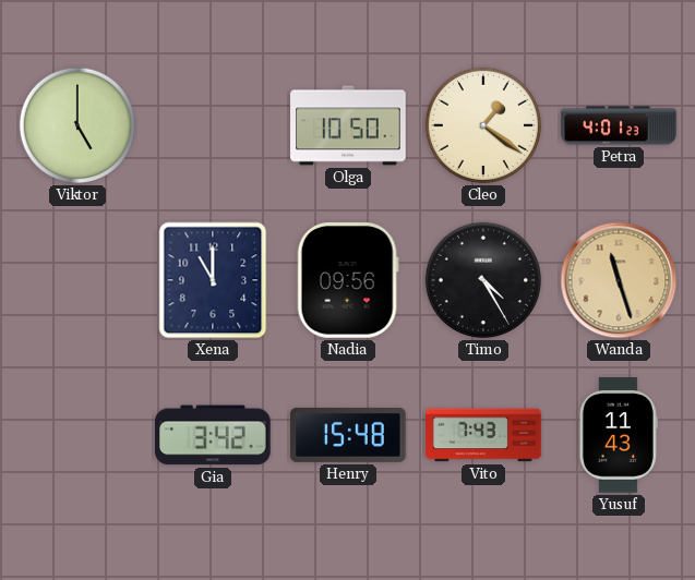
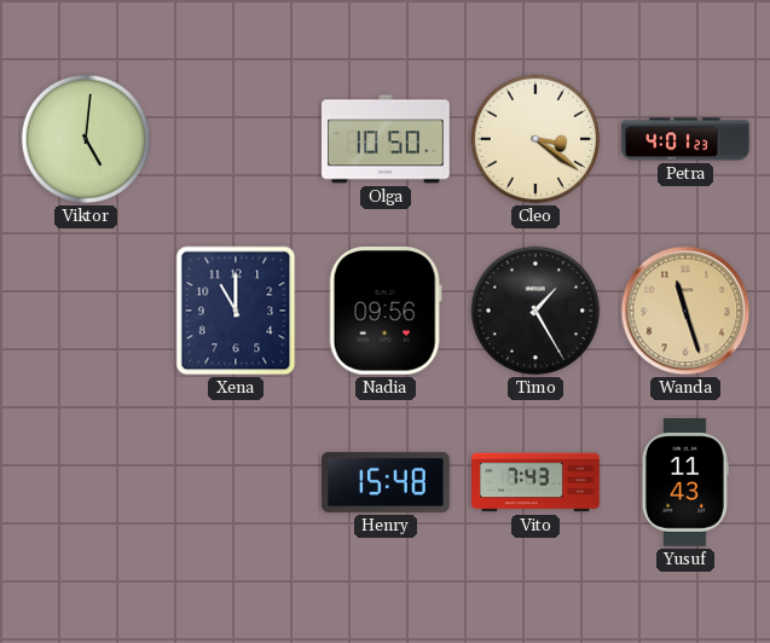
Viktor: 5:00 -> 5:01 (86, 139)
Cleo: 1:21 -> 3:21 (535, 139)
Timo: 4:25 -> 1:25 (535, 311)
Gia: 3:42 -> none (214, 435)
